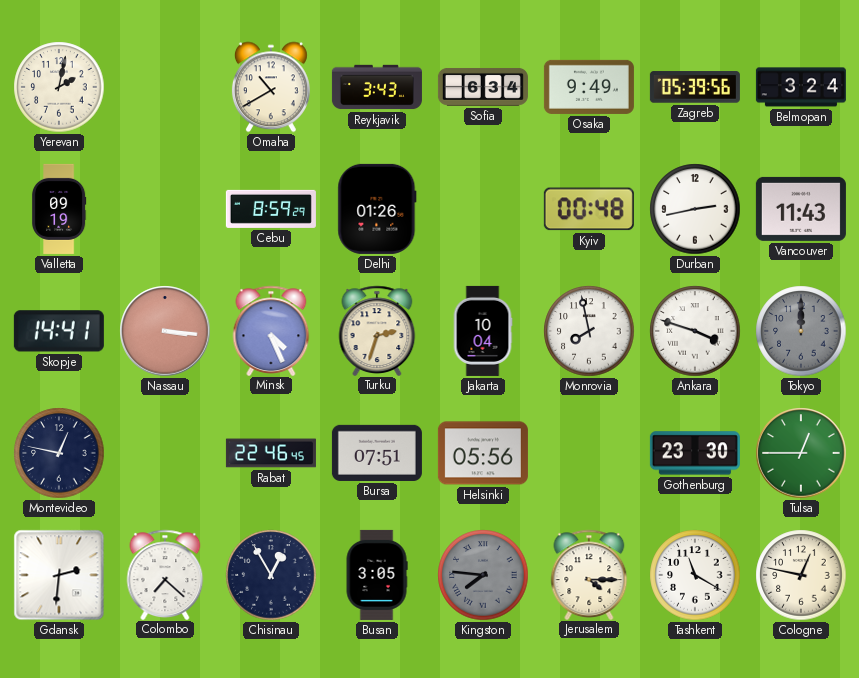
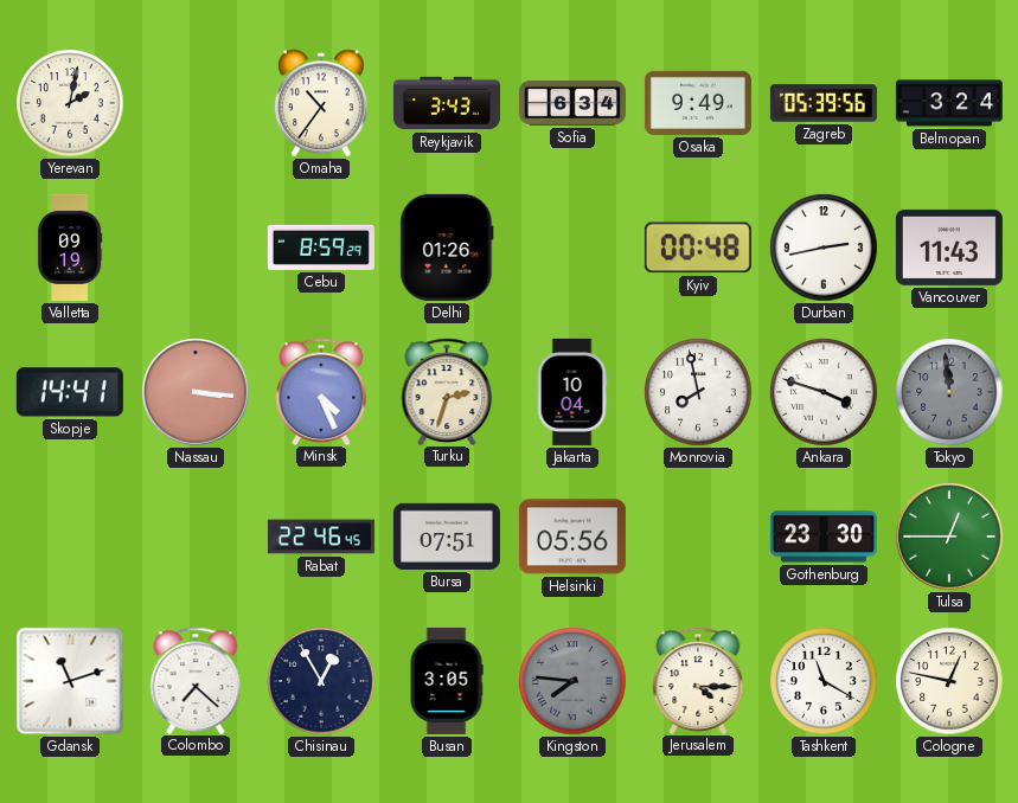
Omaha: 10:40 -> 10:36 (321, 103)
Tokyo: 12:00 -> 11:59 (949, 392)
Montevideo: 12:47 -> none (59, 453)
Gdansk: 2:31 -> 11:12 (70, 681)
